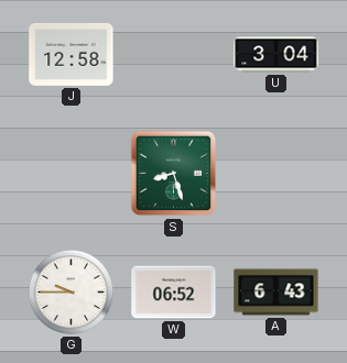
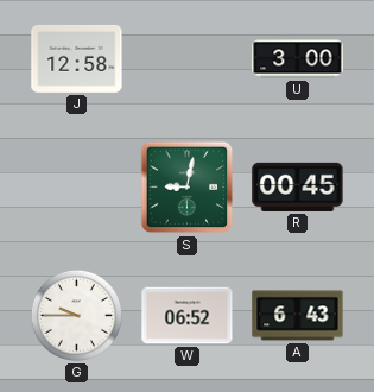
U: 3:04 -> 3:00 (298, 59)
S: 8:27 -> 9:02 (188, 188)
R: none -> 00:45 (298, 186)
